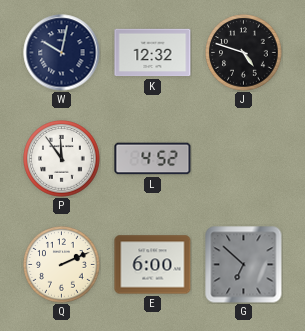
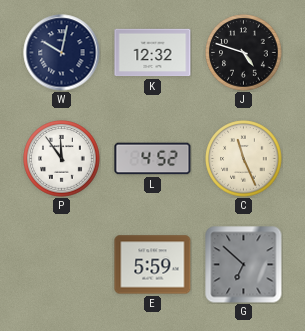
C: none -> 11:26 (244, 159)
Q: 2:11 -> none (62, 265)
E: 6:00 -> 5:59 (153, 265)
